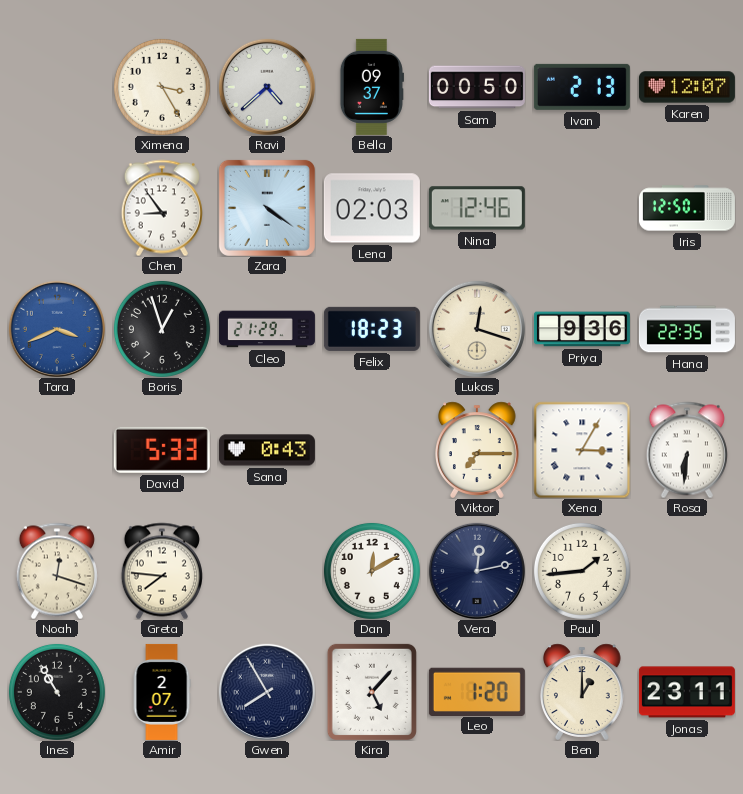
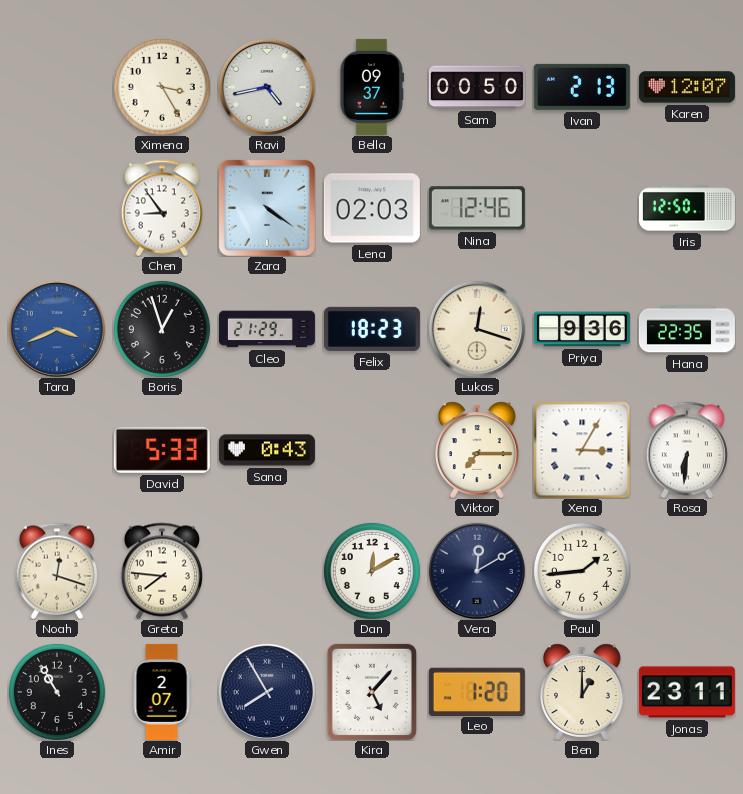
Ravi: 4:38 -> 4:43 (267, 87)
Vera: 12:13 -> 12:10 (477, 571)
